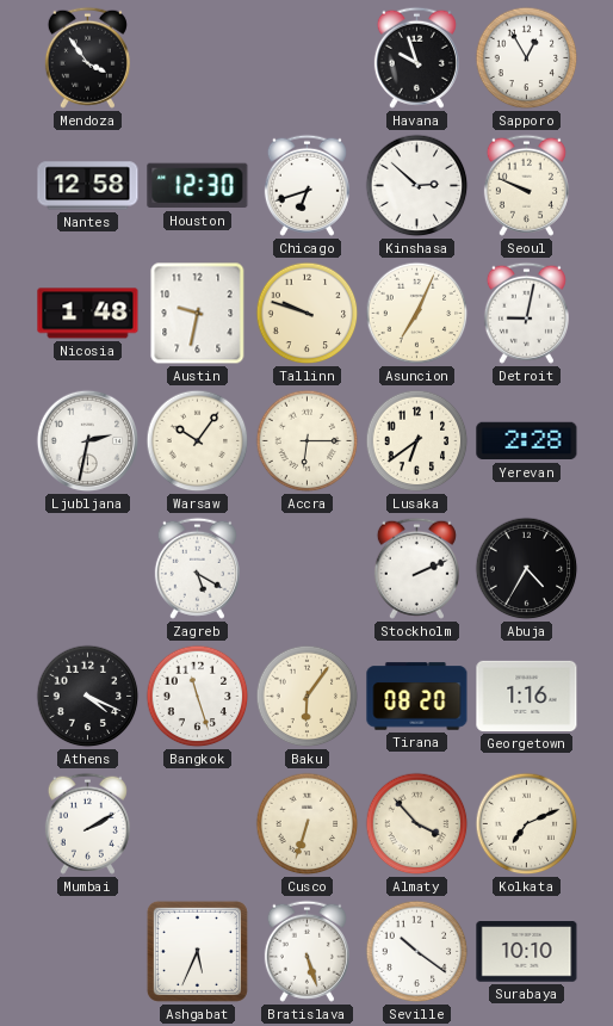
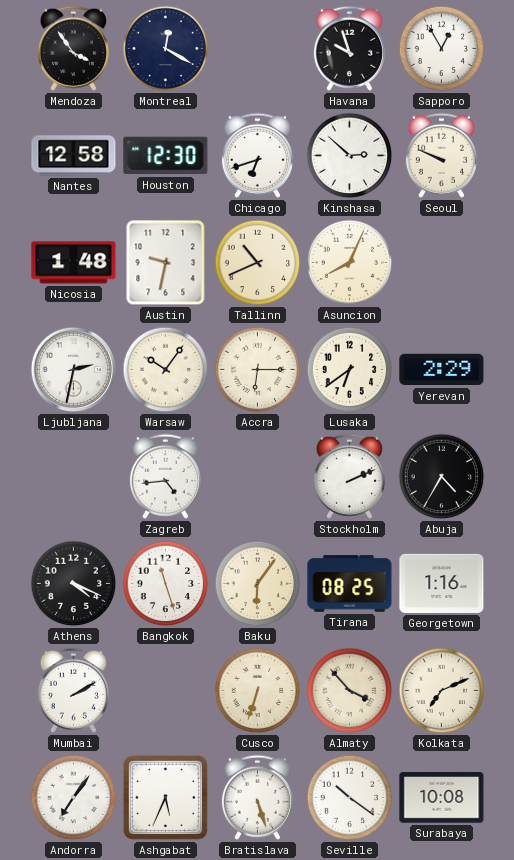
Montreal: none -> 12:20 (166, 49)
Tallinn: 9:48 -> 10:41 (258, 263)
Asuncion: 7:04 -> 8:04 (350, 263)
Detroit: 9:02 -> none (526, 313)
Yerevan: 2:28 -> 2:29 (442, 370)
Zagreb: 5:20 -> 4:44 (165, 476)
Tirana: 08:20 -> 08:25 (350, 584)
Andorra: none -> 7:06 (74, 798)
Surabaya: 10:10 -> 10:08 (442, 798)
